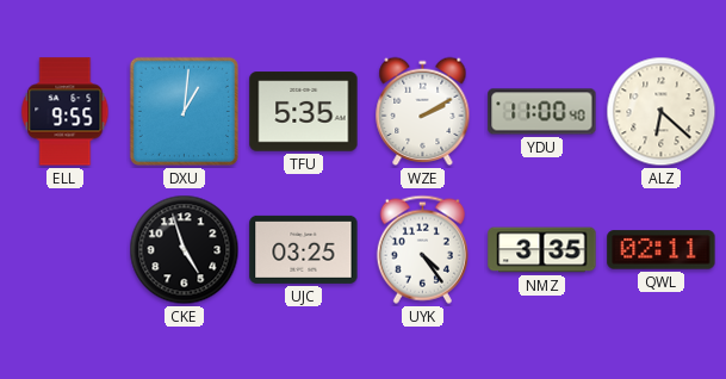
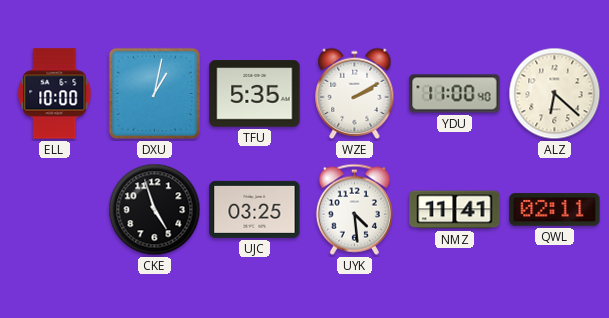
ELL: 9:55 -> 10:00 (55, 94)
DXU: 1:01 -> 1:02 (154, 93)
UYK: 4:24 -> 4:29 (354, 209)
NMZ: 3:35 -> 11:41 (455, 210)
